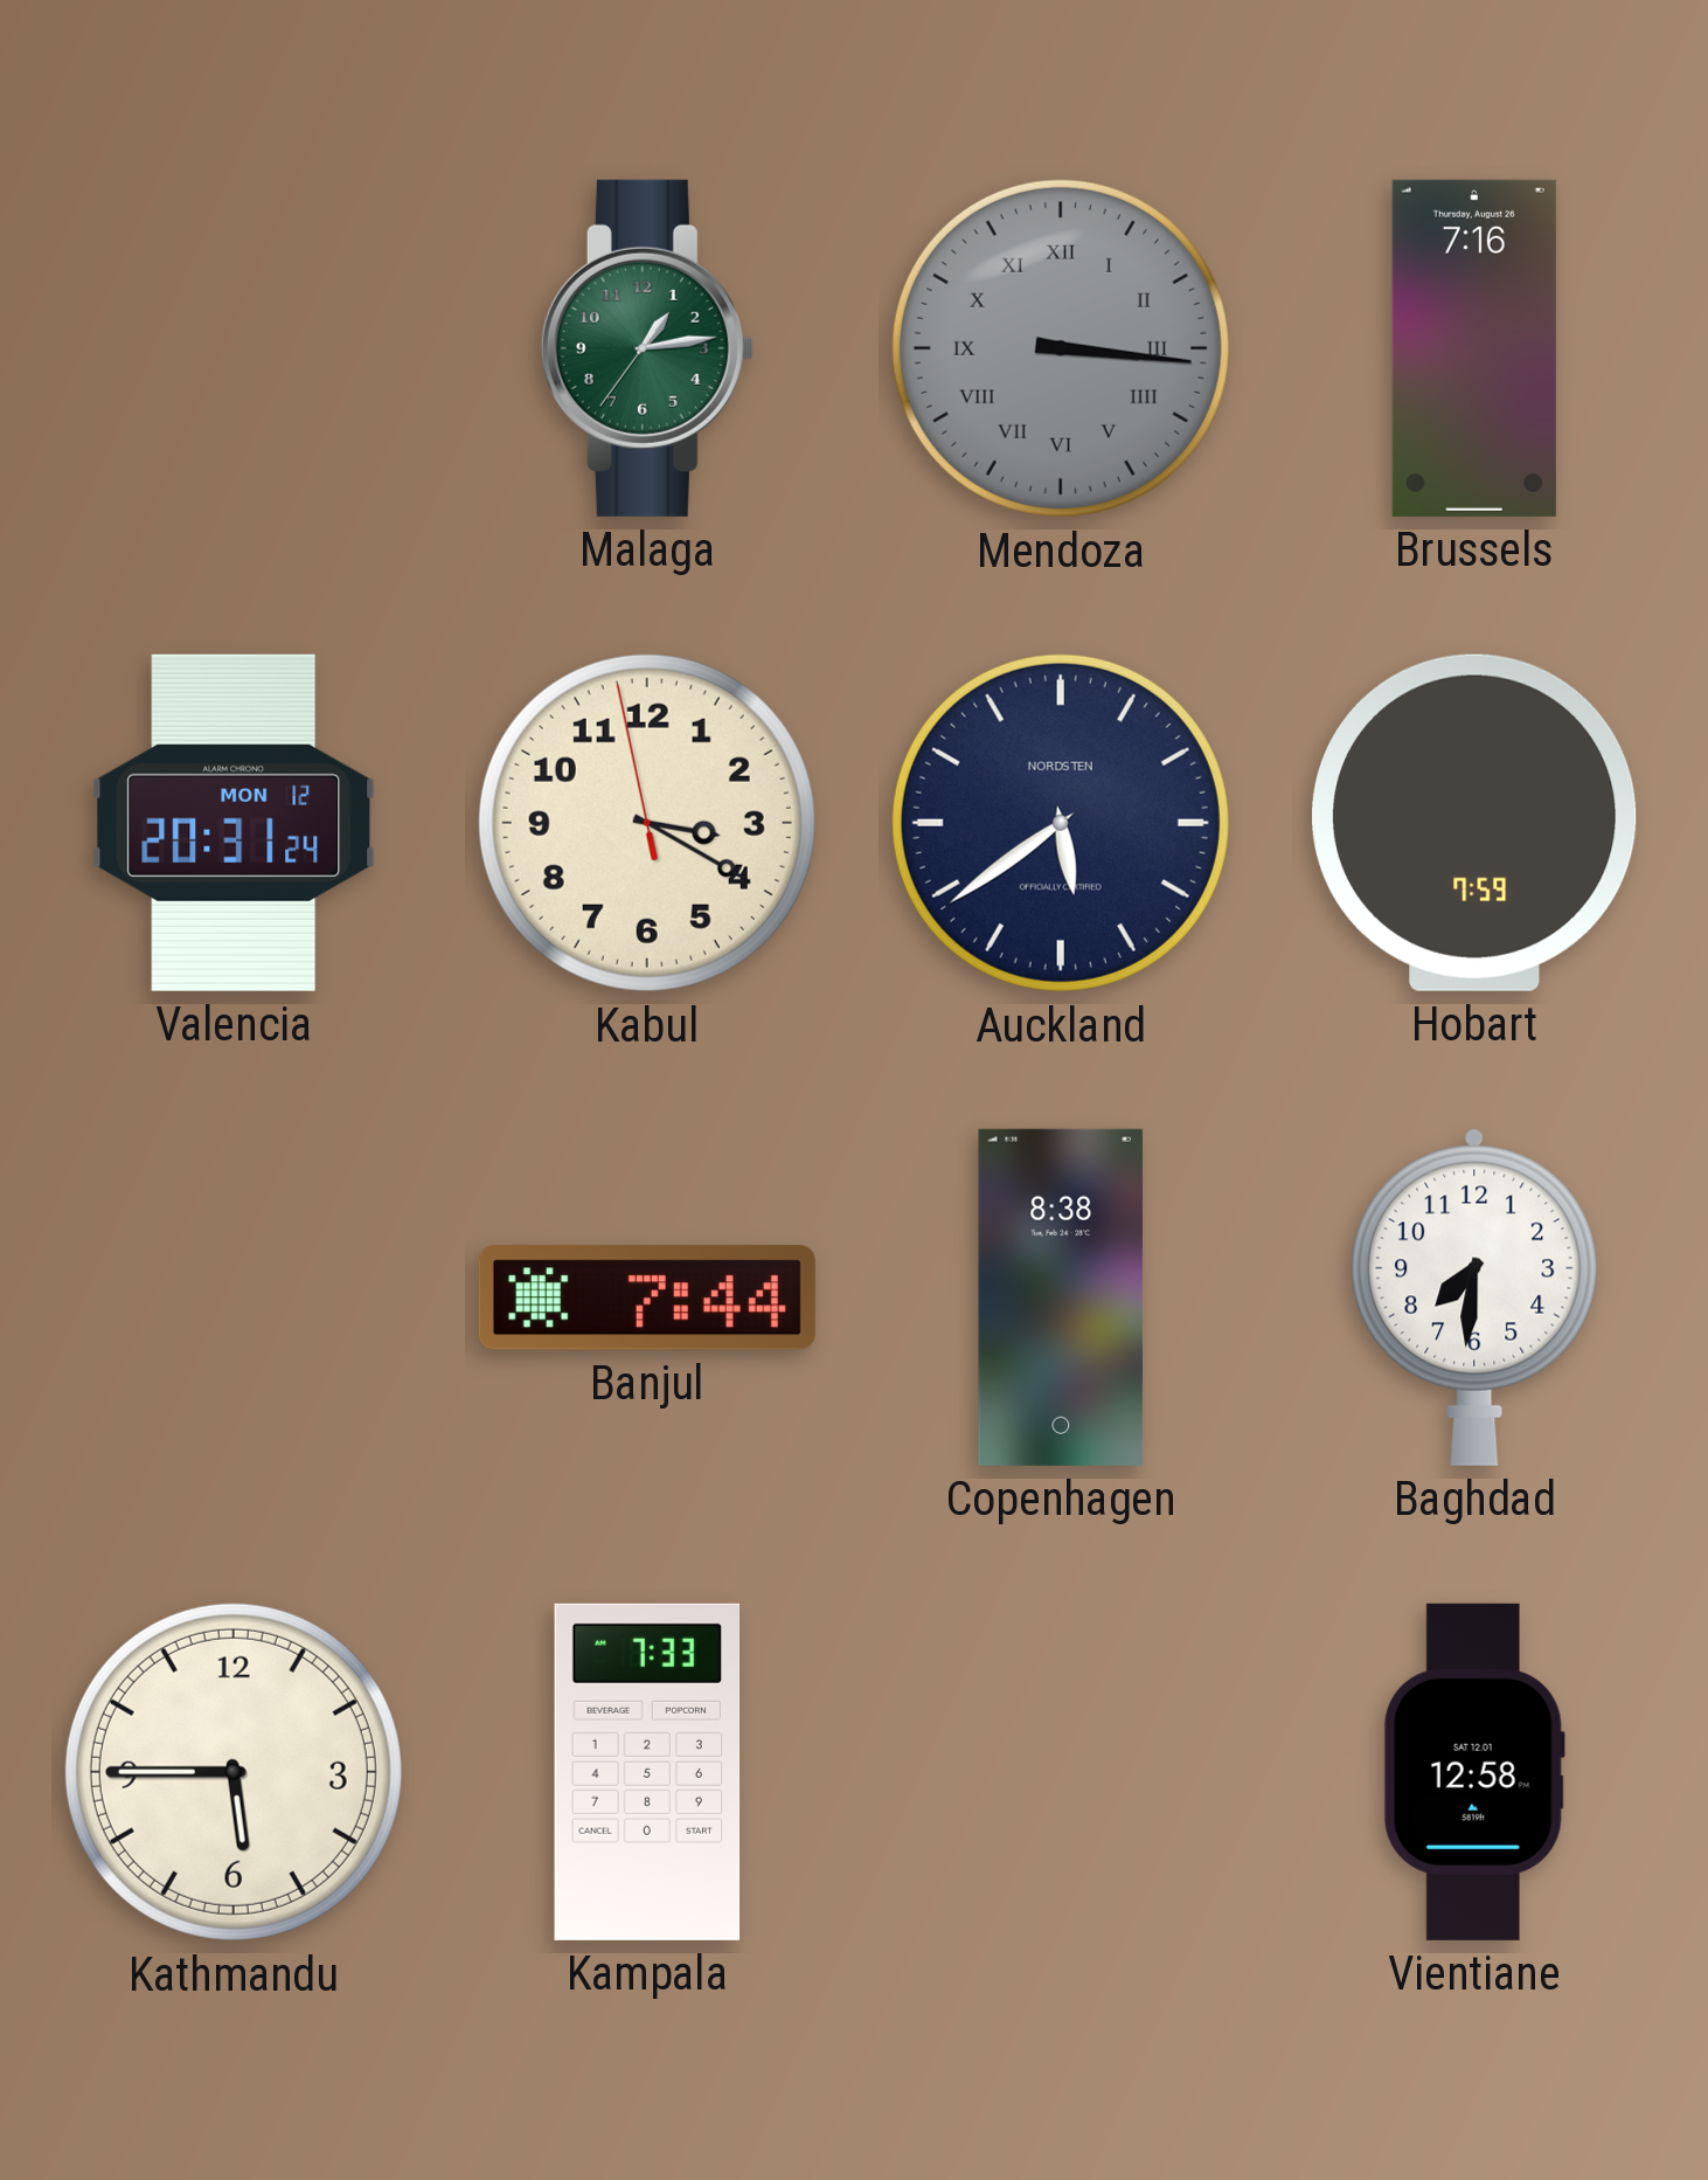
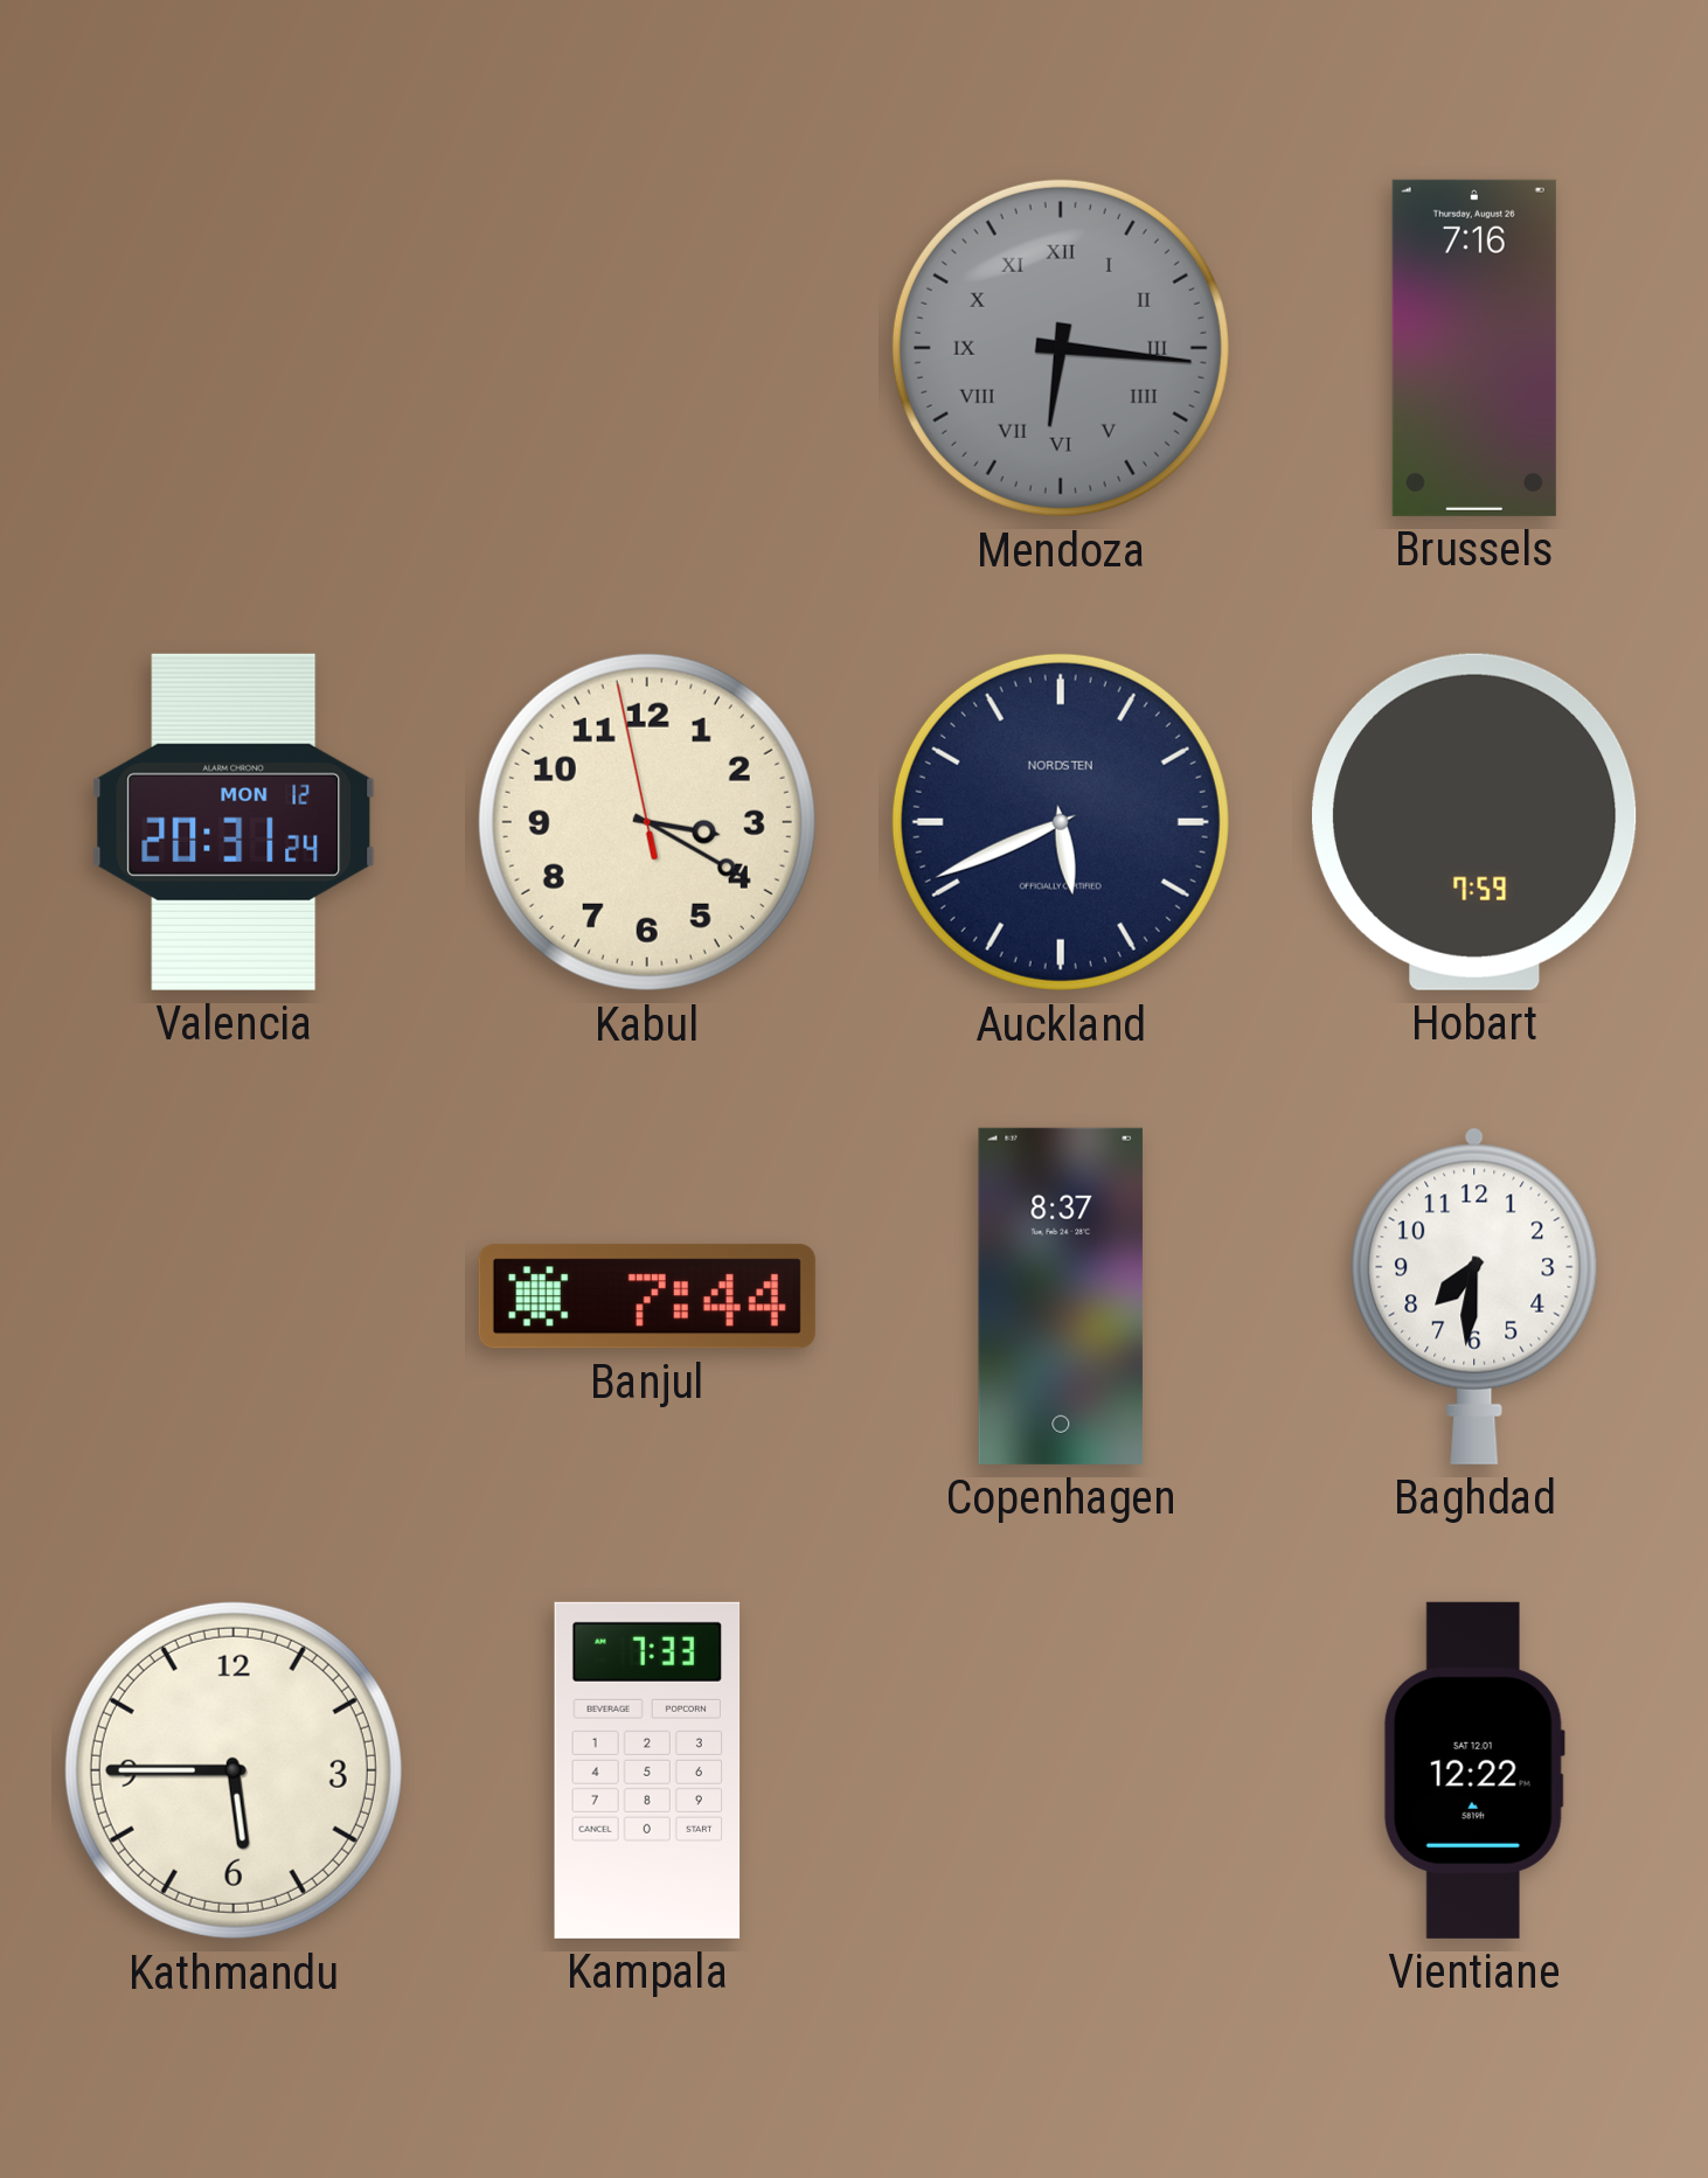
Malaga: 1:13 -> none (647, 348)
Mendoza: 3:16 -> 6:16 (1061, 348)
Auckland: 5:39 -> 5:41 (1061, 822)
Copenhagen: 8:38 -> 8:37 (1061, 1296)
Vientiane: 12:58 -> 12:22 (1474, 1770)
